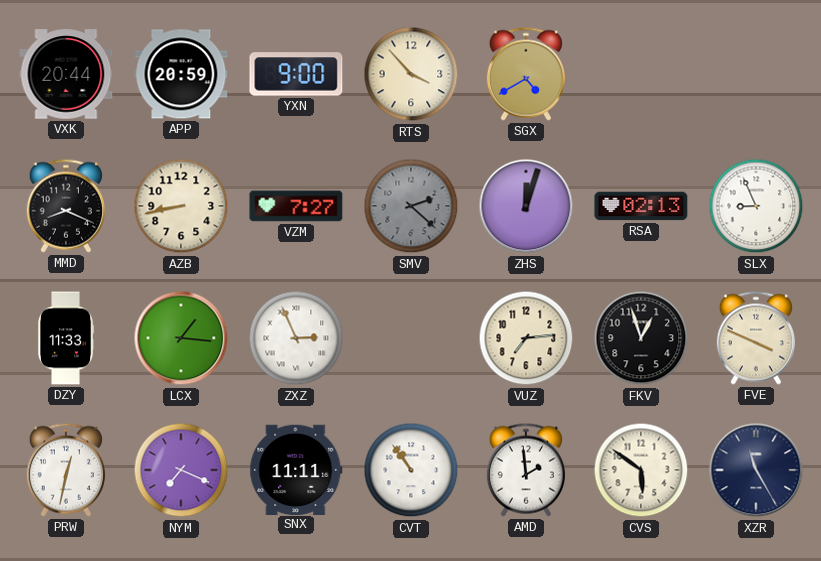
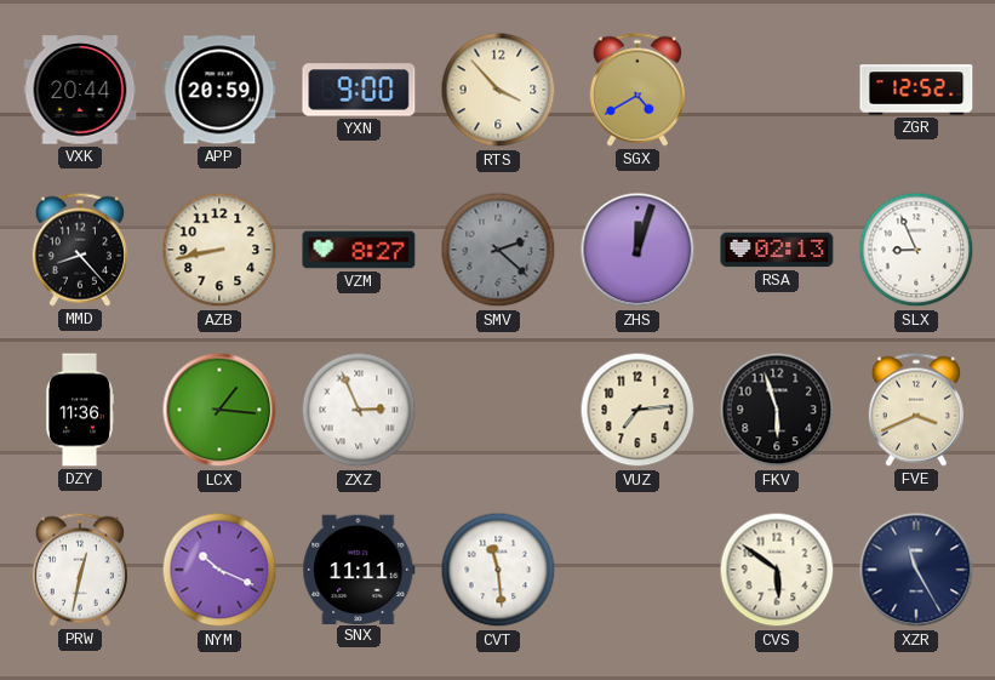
ZGR: none -> 12:52 (916, 90)
MMD: 8:19 -> 8:23 (80, 250)
VZM: 7:27 -> 8:27 (359, 250)
DZY: 11:33 -> 11:36 (80, 410)
FKV: 12:57 -> 5:57 (777, 410)
FVE: 3:49 -> 3:41 (916, 410)
NYM: 7:19 -> 10:19 (219, 570)
CVT: 10:54 -> 11:29 (498, 570)
AMD: 1:59 -> none (526, 470)
